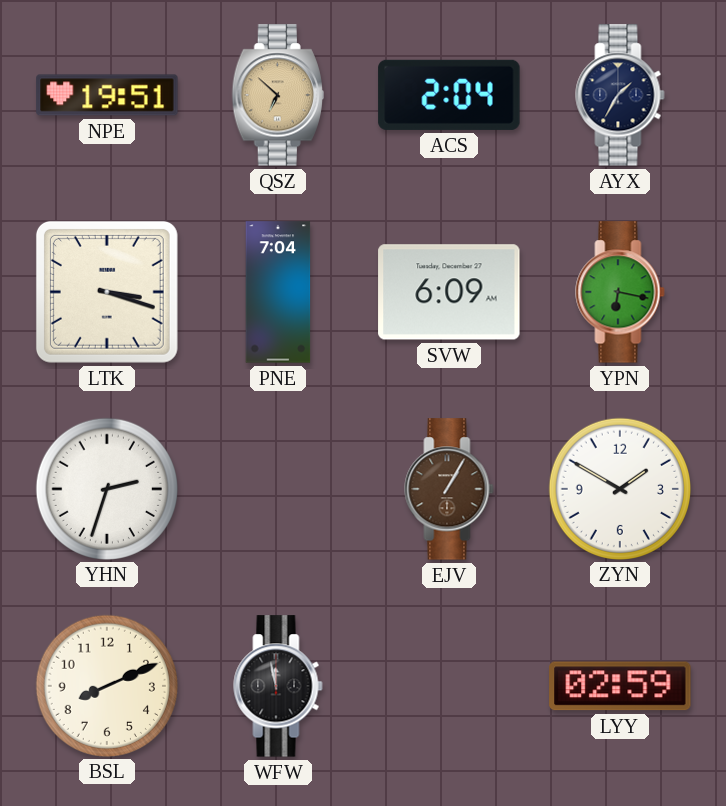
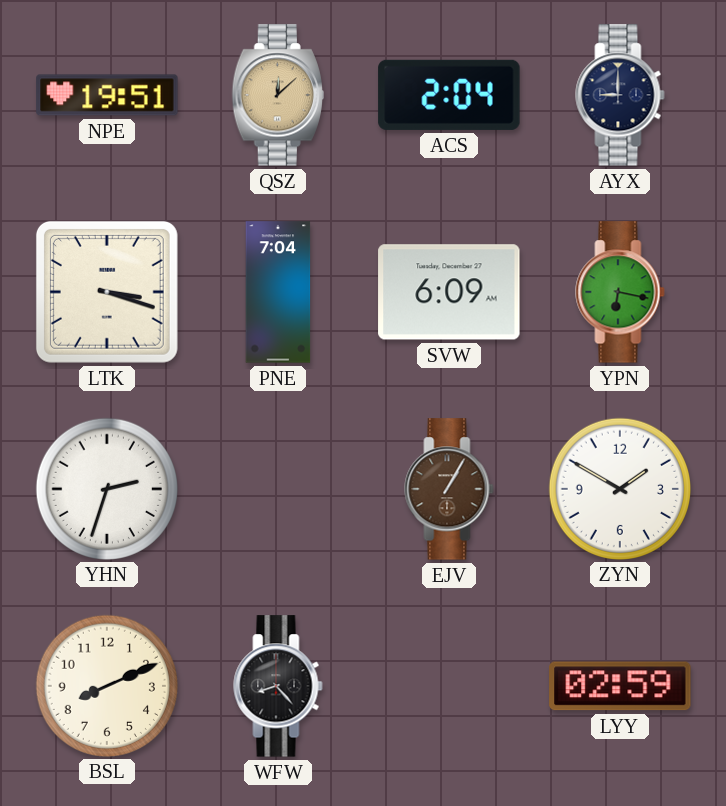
QSZ: 6:52 -> 12:08 (278, 95)
AYX: 1:35 -> 9:00 (620, 95)
WFW: 11:58 -> 8:23 (278, 686)
